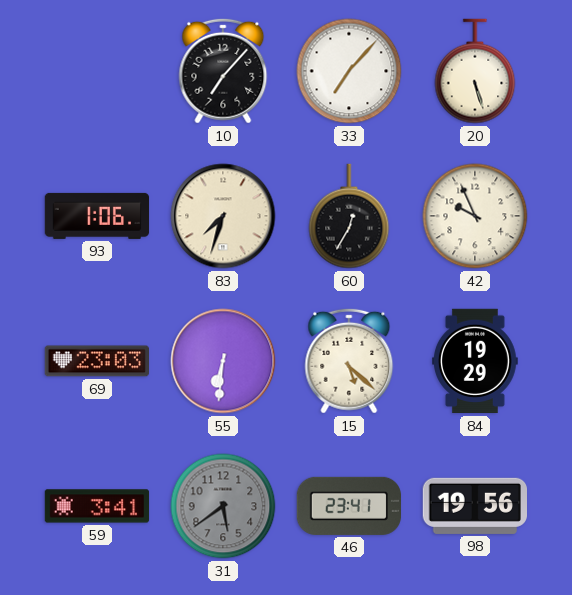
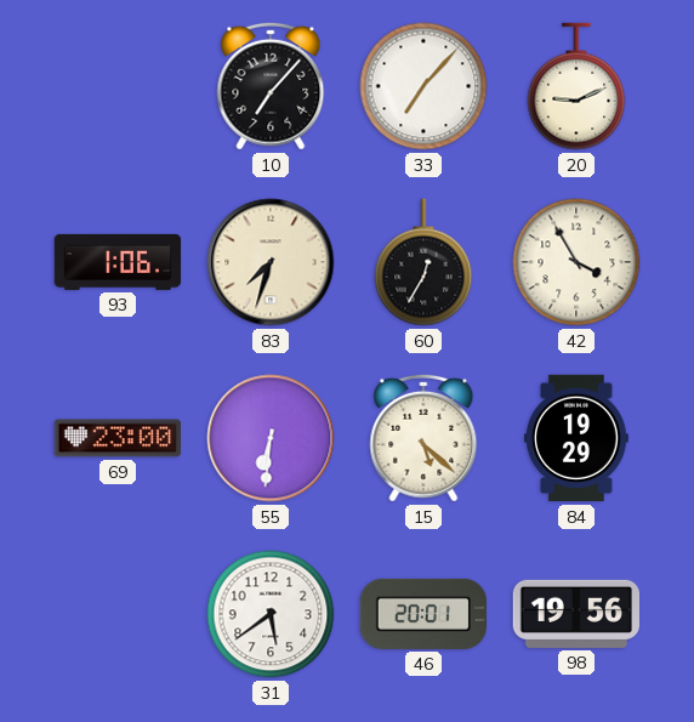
20: 5:27 -> 9:11 (576, 86)
42: 9:56 -> 3:55 (576, 262)
69: 23:03 -> 23:00 (116, 438)
59: 3:41 -> none (97, 506)
31 dial: grey -> white (271, 614)
46: 23:41 -> 20:01 (422, 614)
